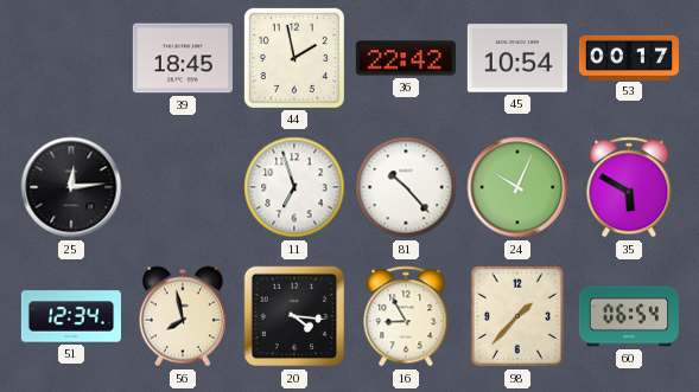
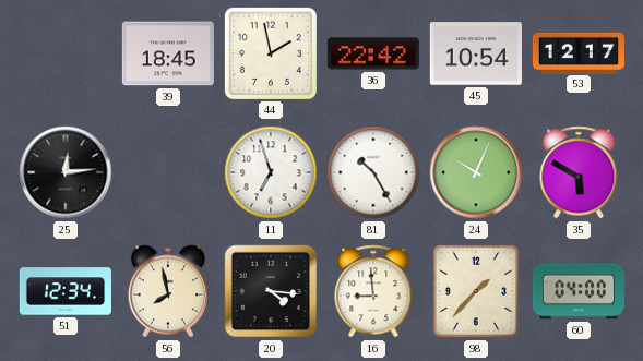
53: 00:17 -> 12:17 (579, 52)
81: 10:23 -> 10:25 (373, 172)
16: 8:55 -> 8:59 (373, 291)
60: 06:54 -> 04:00 (579, 291)
